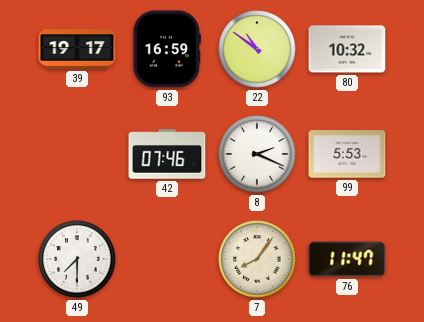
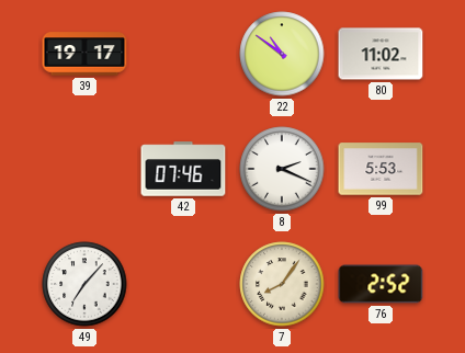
93: 16:59 -> none (167, 49)
80: 10:32 -> 11:02 (381, 54)
49: 7:30 -> 7:07 (84, 284)
76: 11:47 -> 2:52 (381, 284)
